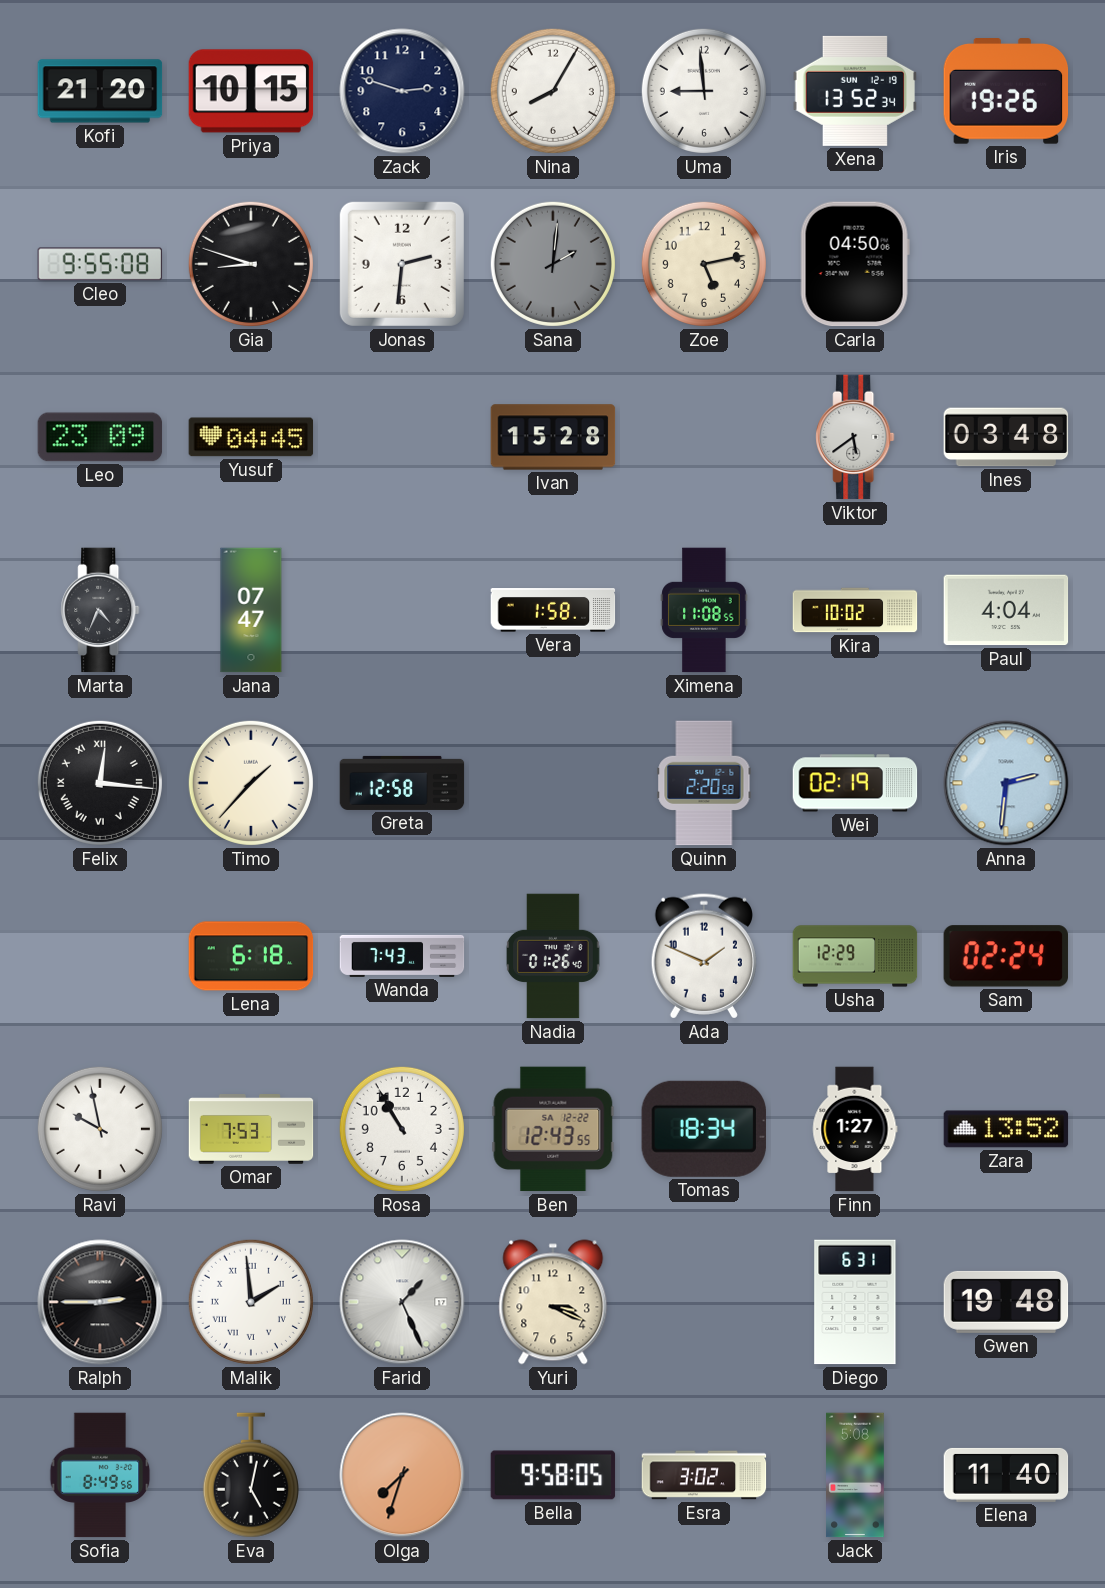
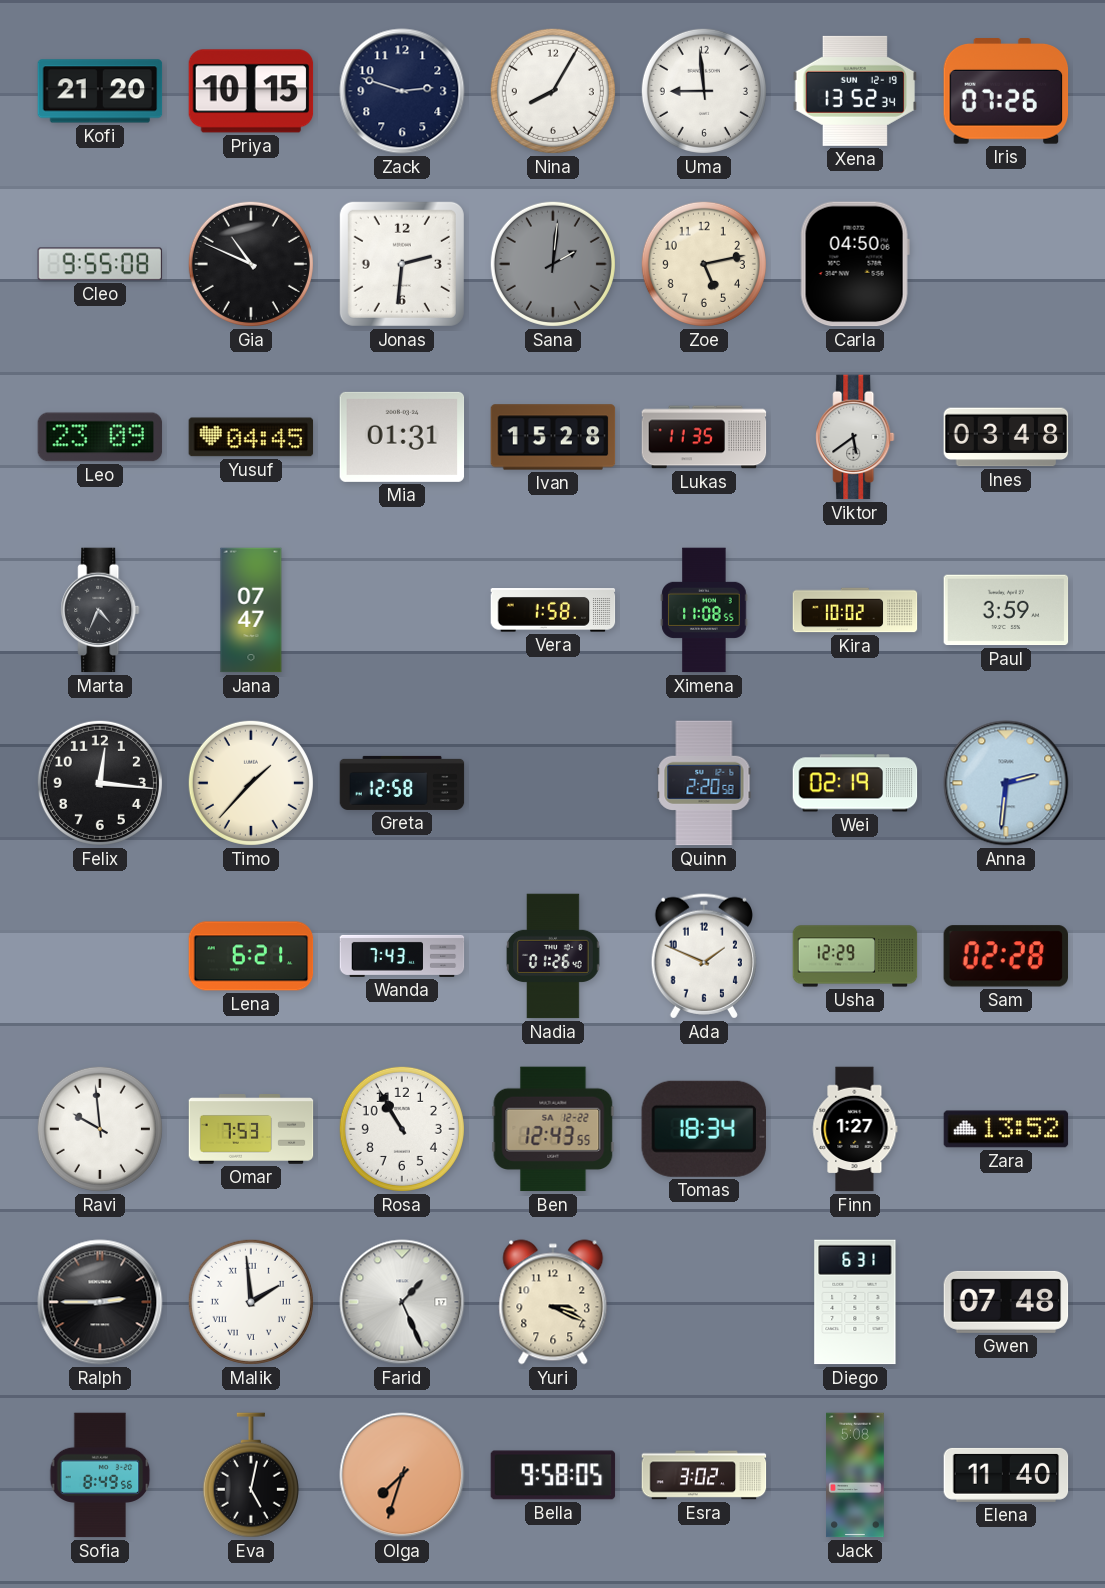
Iris: 19:26 -> 07:26 (1006, 91)
Gia: 8:48 -> 10:49 (251, 264)
Mia: none -> 01:31 (402, 437)
Lukas: none -> 11:35 (704, 437)
Paul: 4:04 -> 3:59 (1006, 610)
Felix numerals: Roman -> Arabic (100, 783)
Lena: 6:18 -> 6:21 (251, 956)
Sam: 02:24 -> 02:28 (1005, 956)
Ravi: 9:58 -> 9:59 (100, 1129)
Gwen: 19:48 -> 07:48 (1006, 1302)
